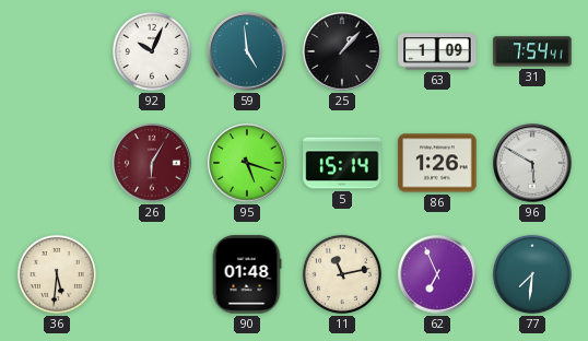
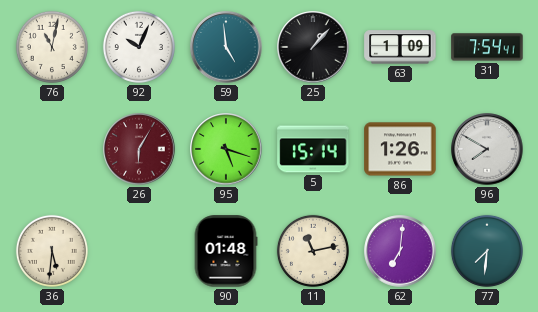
76: none -> 11:02 (52, 47)
96: 5:50 -> 7:50 (487, 149)
62: 6:56 -> 7:01 (400, 251)
